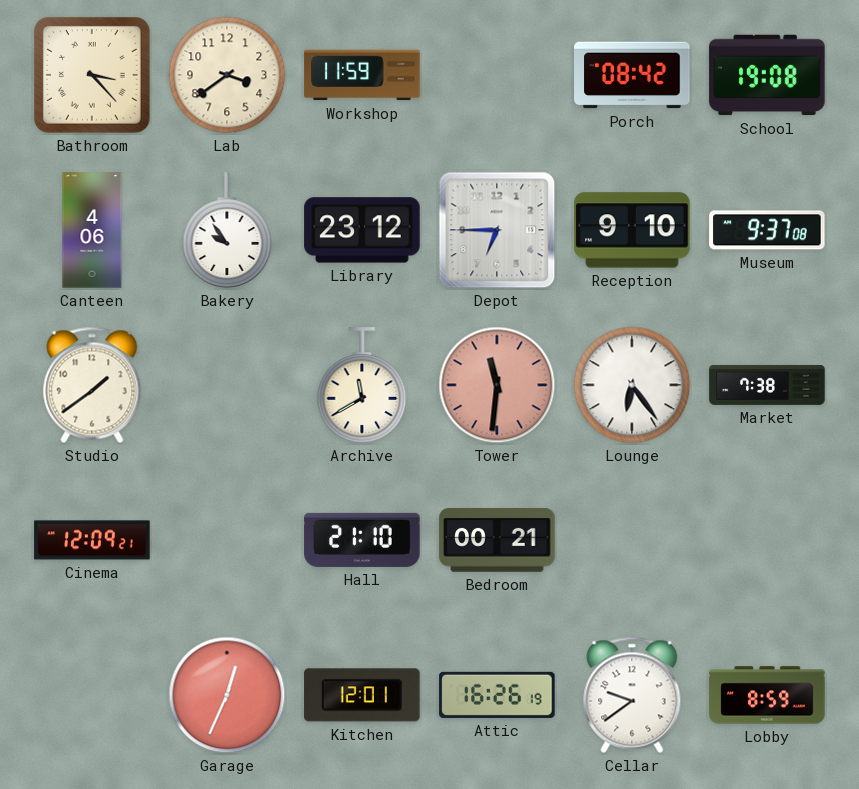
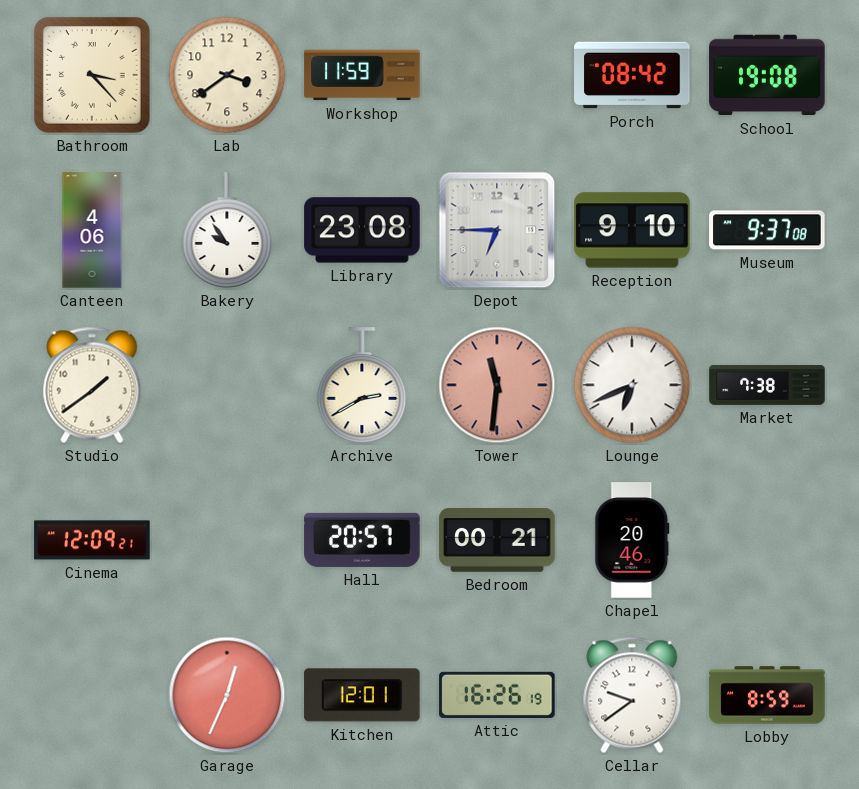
Library: 23:12 -> 23:08 (362, 230)
Archive: 11:40 -> 2:40 (362, 385)
Lounge: 6:24 -> 6:41 (632, 385)
Hall: 21:10 -> 20:57 (362, 540)
Chapel: none -> 20:46 (632, 540)
